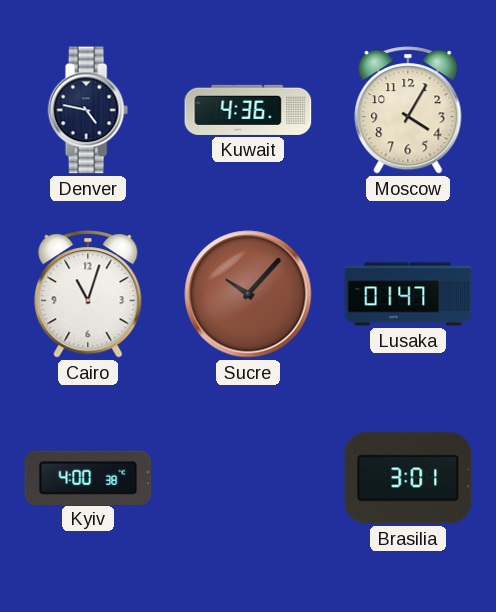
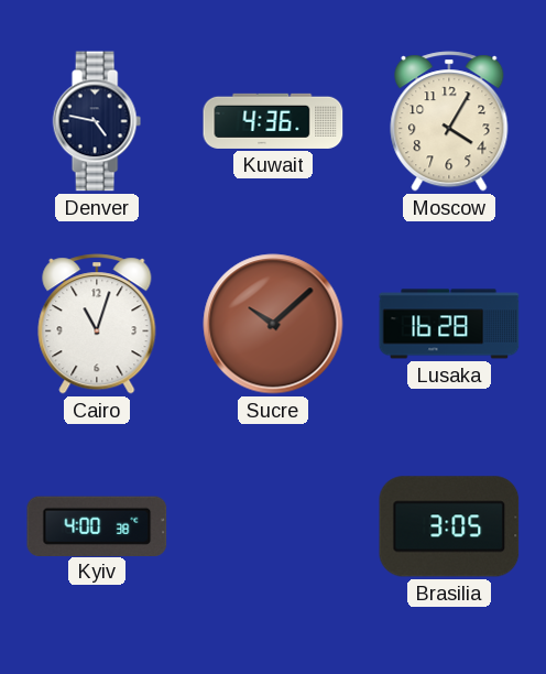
Sucre: 10:07 -> 10:08 (273, 324)
Lusaka: 01:47 -> 16:28 (449, 324)
Brasilia: 3:01 -> 3:05 (449, 526)
